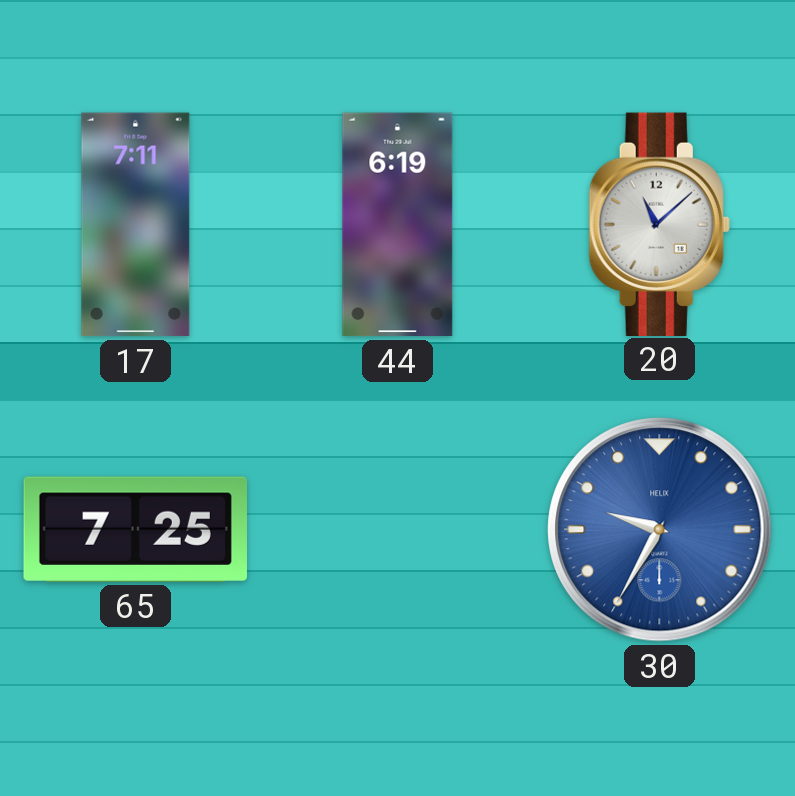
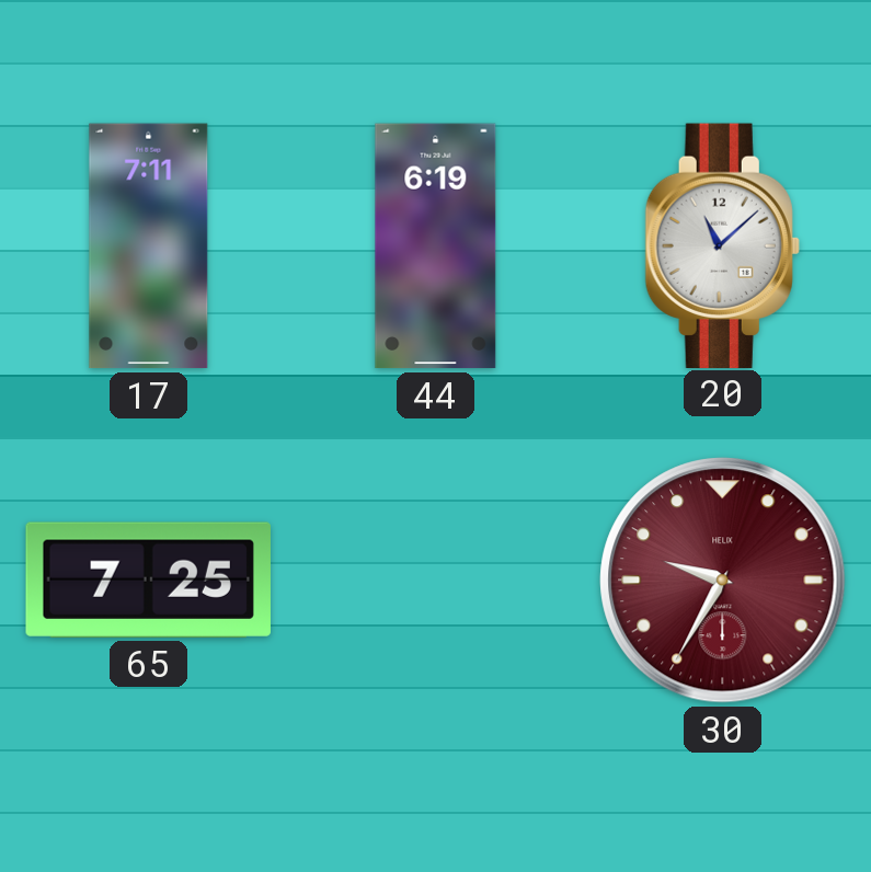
30 dial: blue -> burgundy (723, 581)
